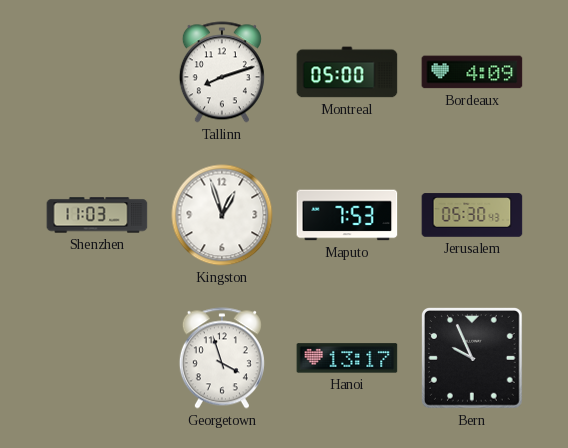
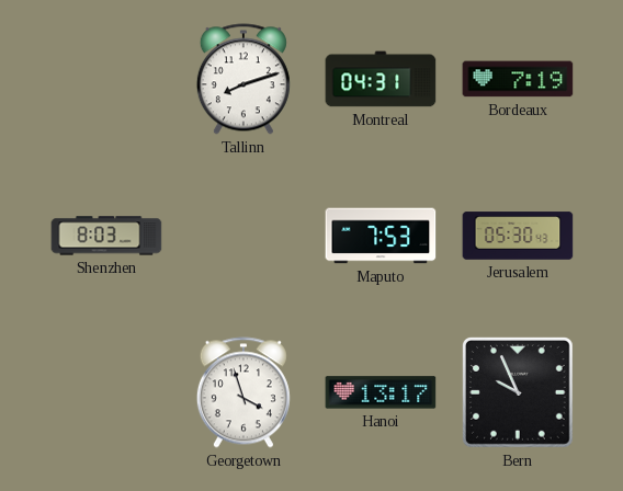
Montreal: 05:00 -> 04:31 (381, 79)
Bordeaux: 4:09 -> 7:19 (518, 79)
Shenzhen: 11:03 -> 8:03 (106, 236)
Kingston: 12:57 -> none (222, 215)
